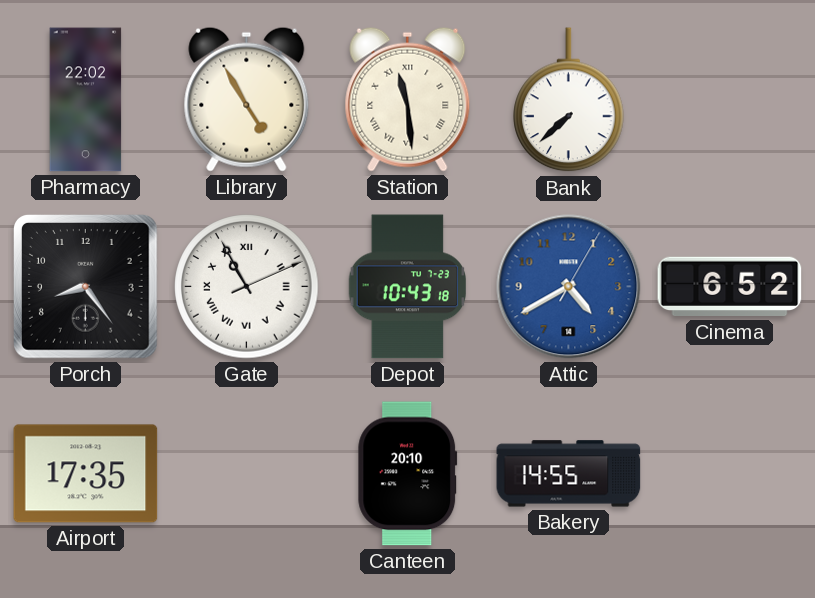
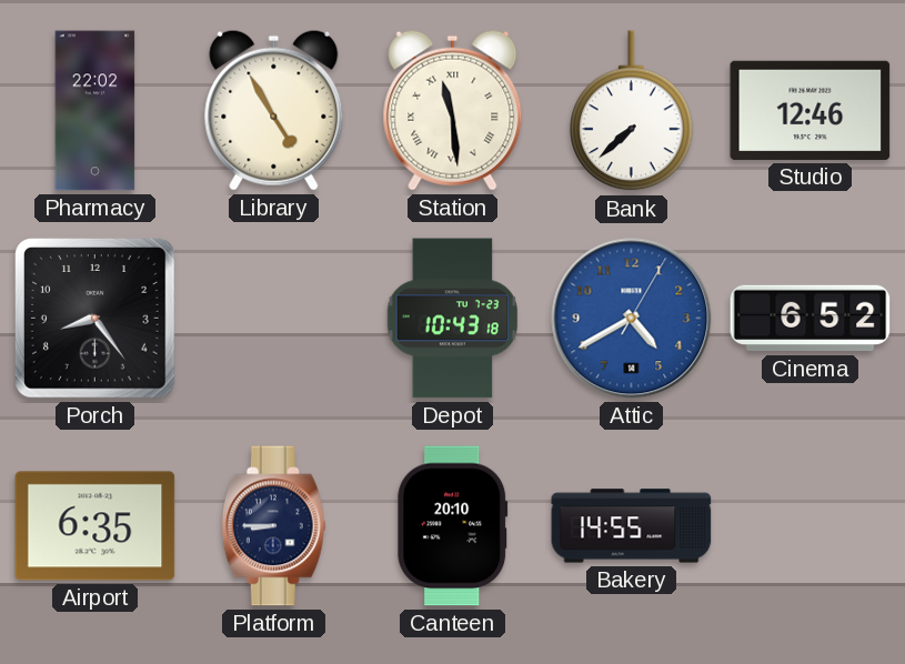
Studio: none -> 12:46 (811, 110)
Gate: 10:55 -> none (247, 287)
Airport: 17:35 -> 6:35 (95, 526)
Platform: none -> 8:45 (273, 526)
